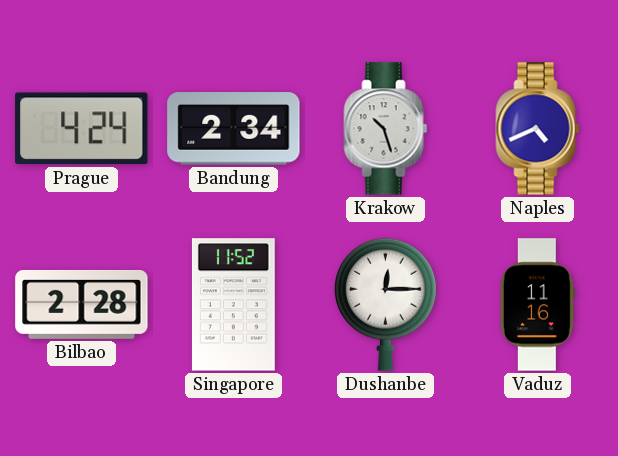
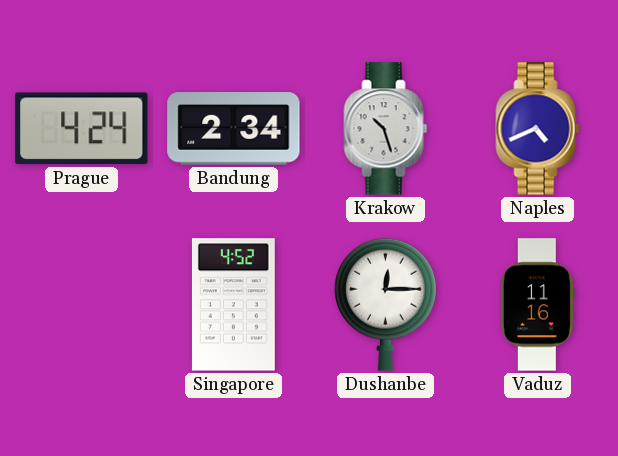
Bilbao: 2:28 -> none (82, 304)
Singapore: 11:52 -> 4:52 (233, 305)
